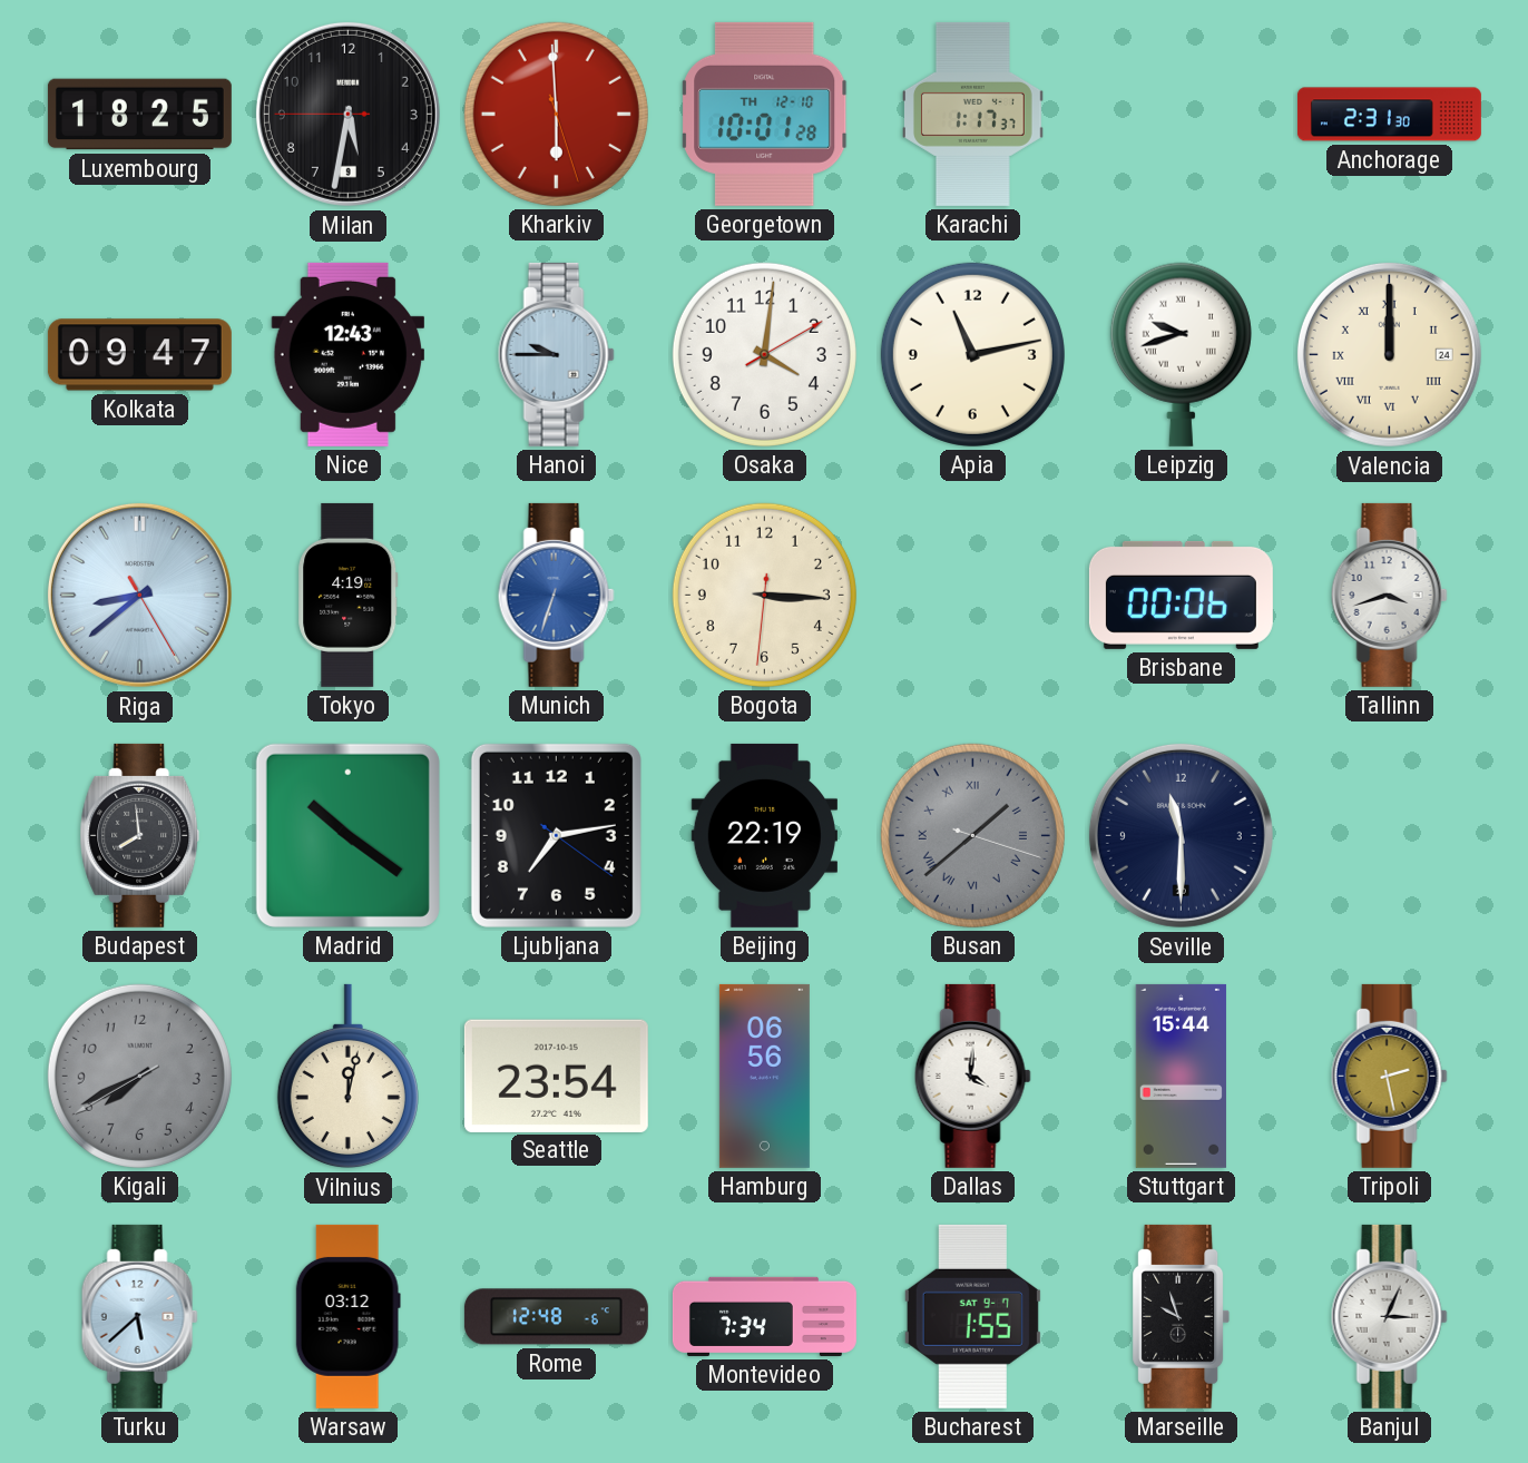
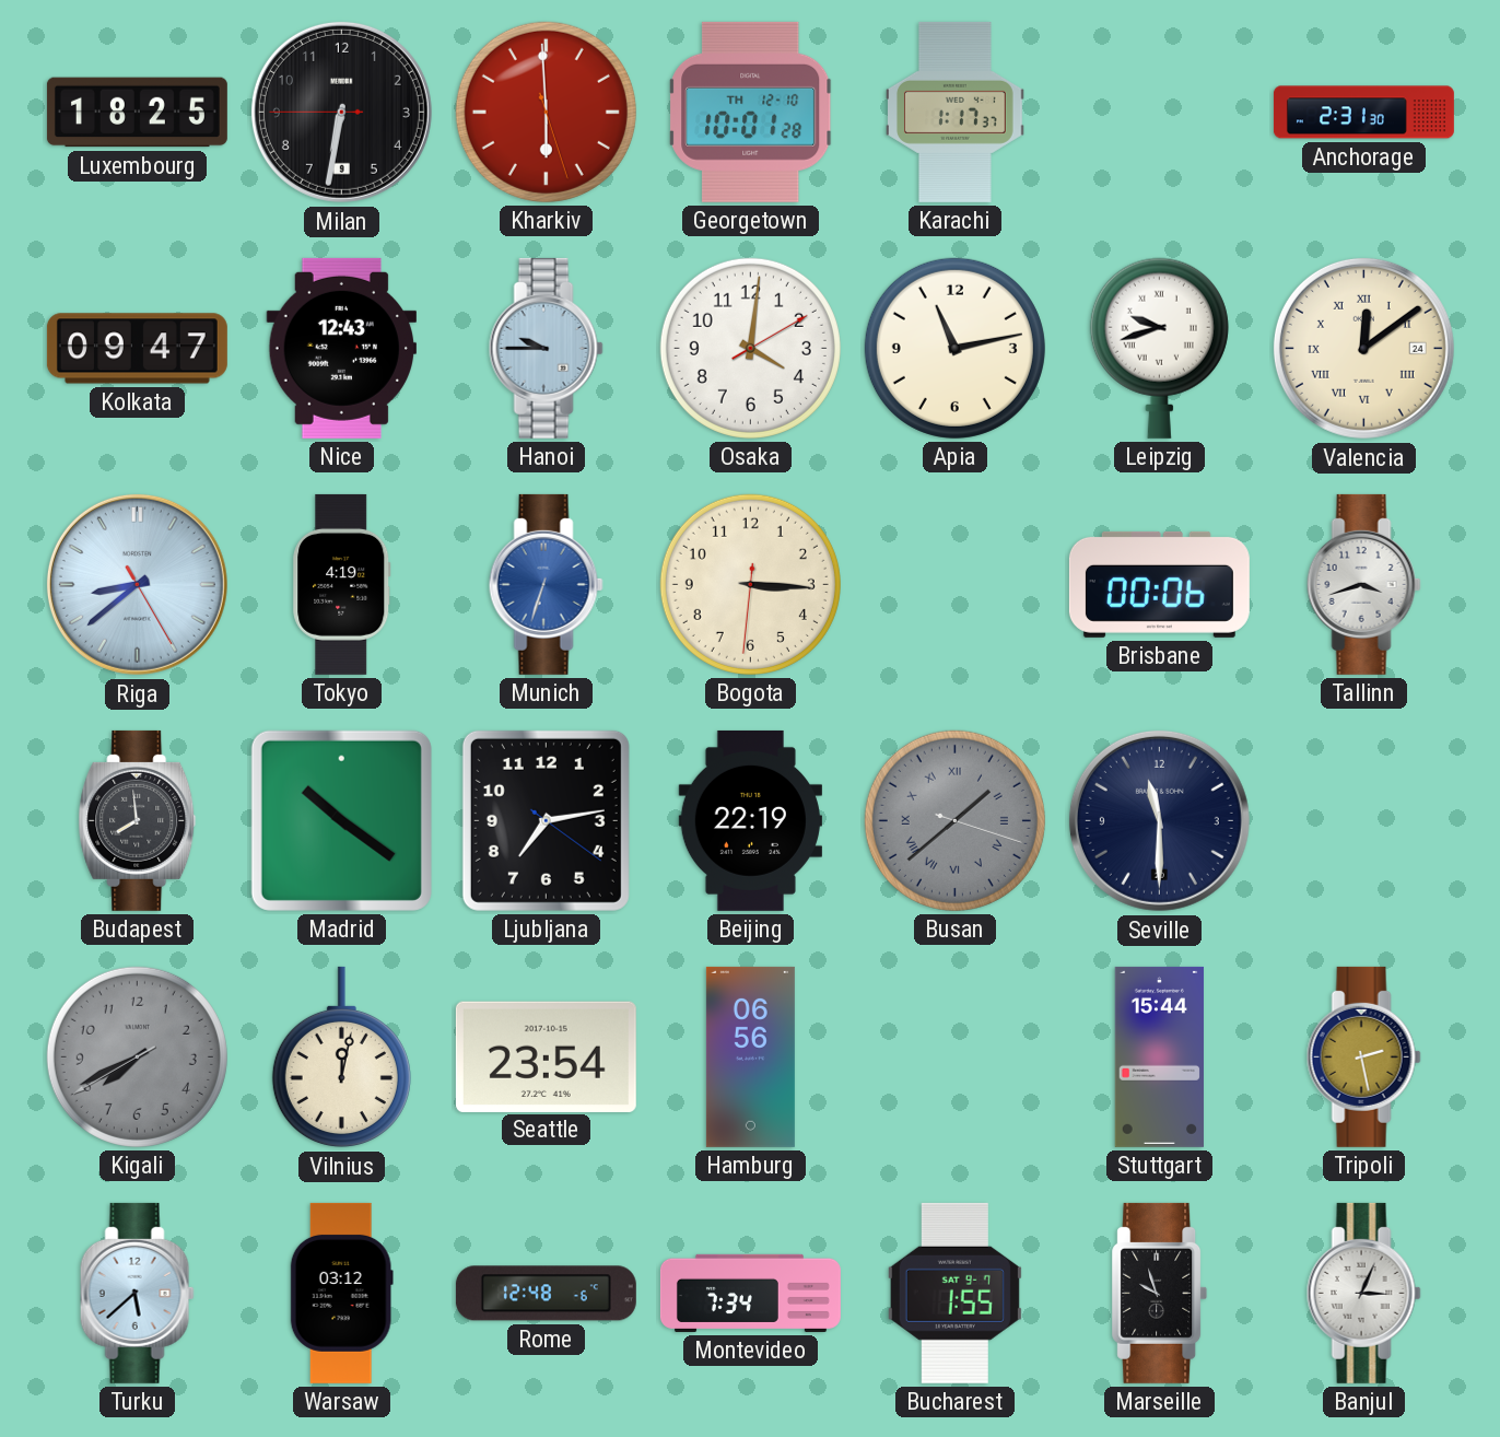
Milan: 5:31 -> 6:31 (341, 112)
Valencia: 12:00 -> 12:09 (1363, 348)
Dallas: 4:01 -> none (972, 1076)
